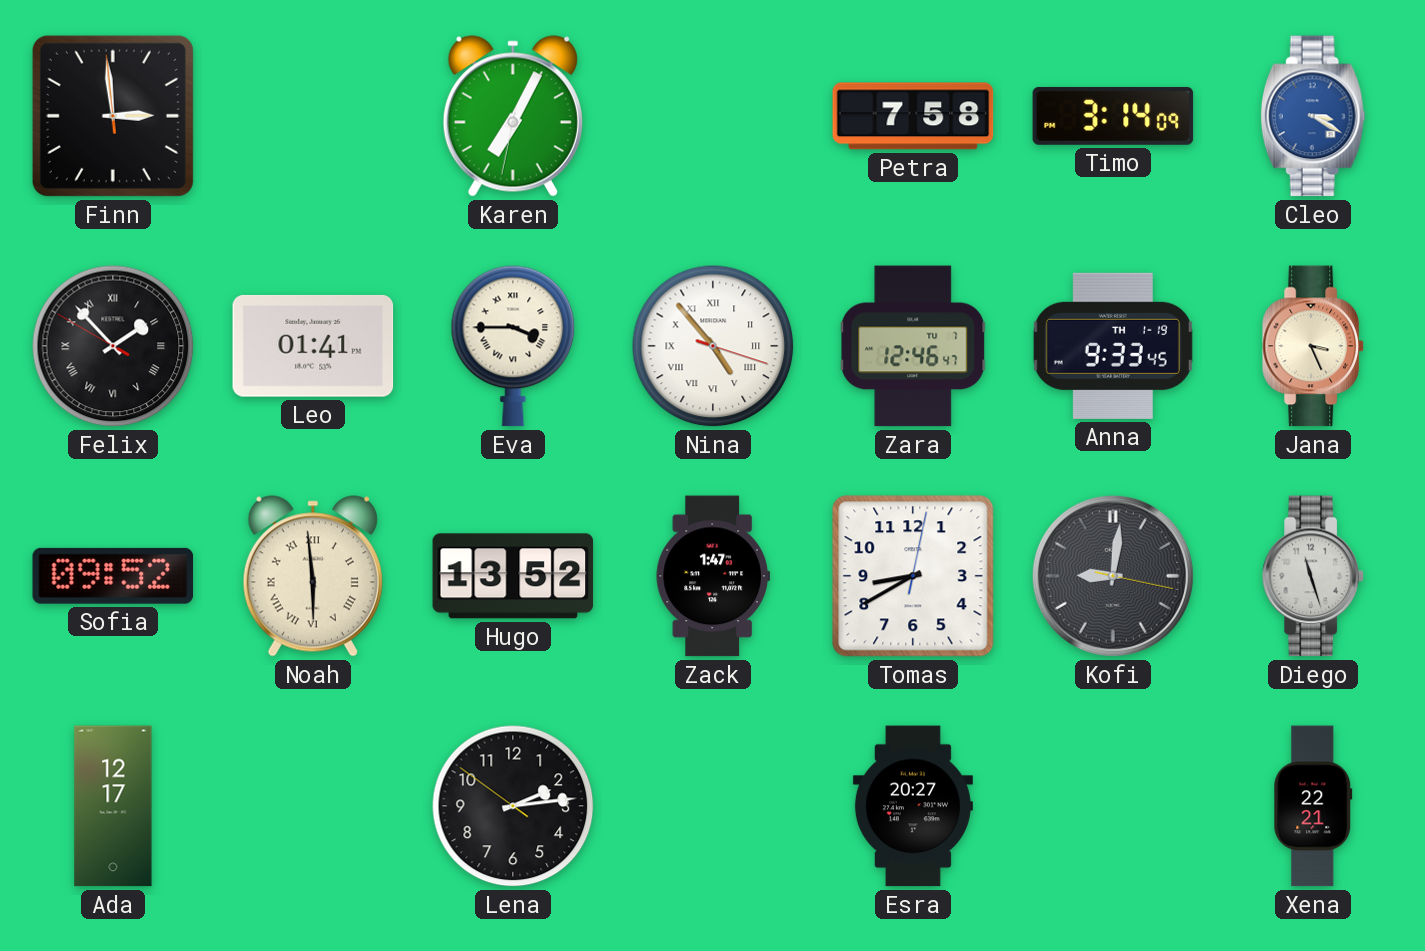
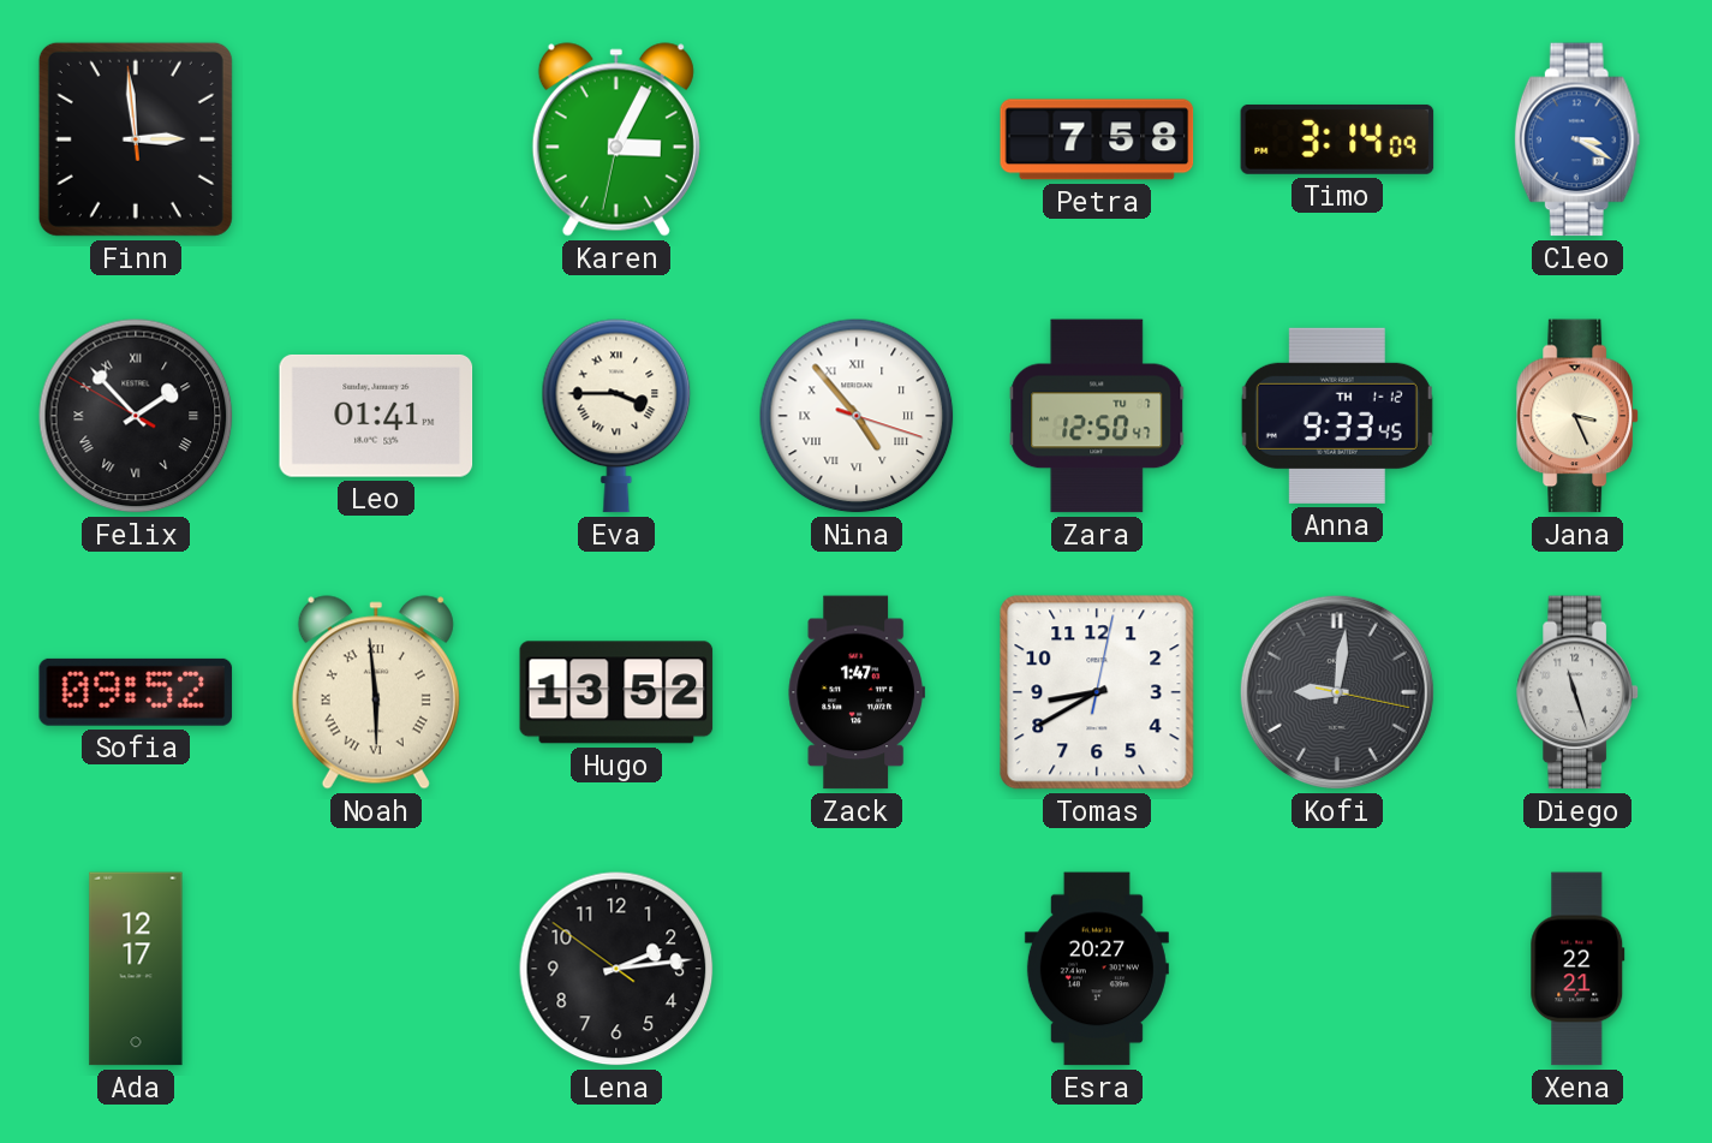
Karen: 7:04 -> 3:04 (616, 139)
Zara: 12:46 -> 12:50 (1097, 416)
Anna date: TH 1-19 -> TH 1-12 (1337, 416)
